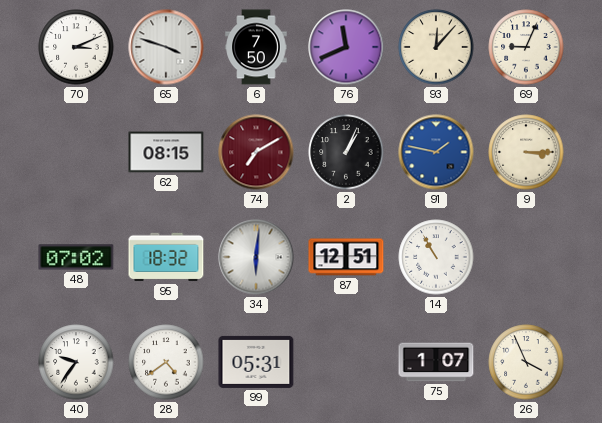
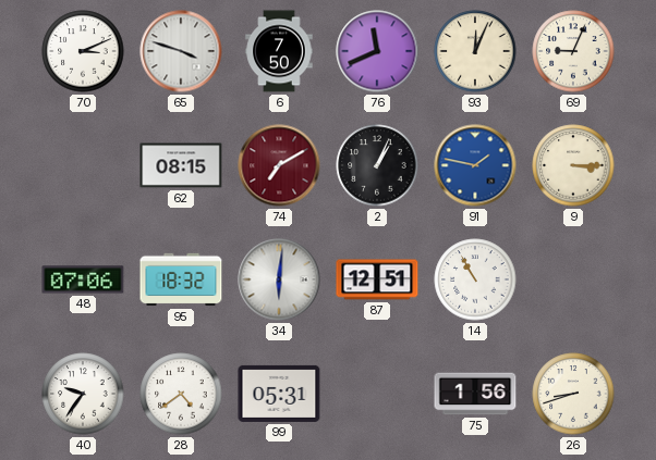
93: 12:07 -> 12:04 (475, 51)
48: 07:02 -> 07:06 (83, 279)
75: 1:07 -> 1:56 (475, 394)
26: 3:56 -> 8:42 (573, 394)
